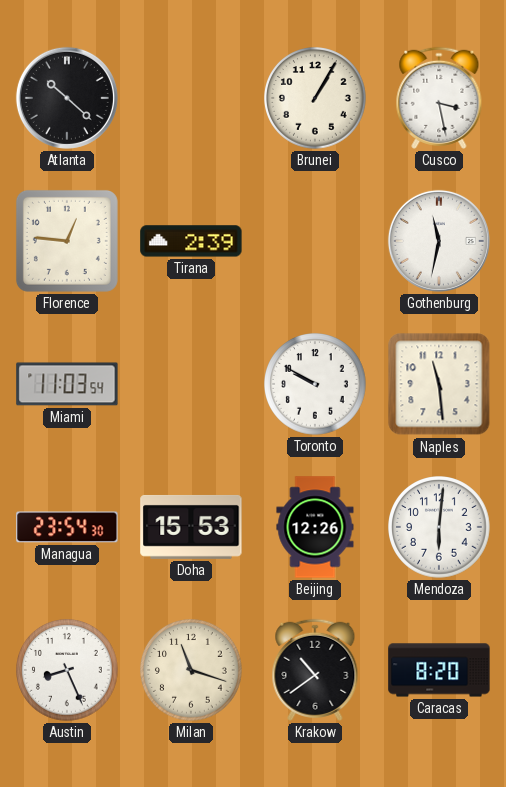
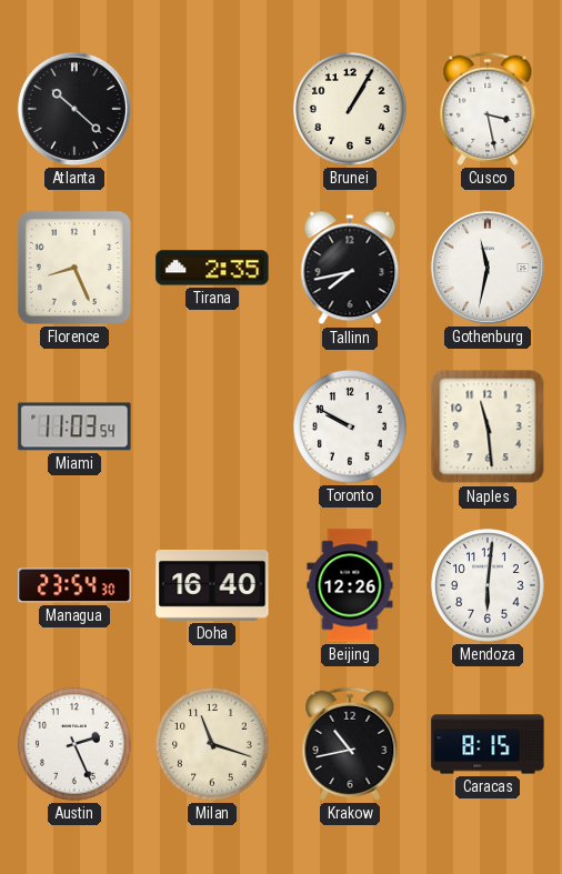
Florence: 12:46 -> 8:26 (74, 268)
Tirana: 2:39 -> 2:35 (212, 268)
Tallinn: none -> 7:43 (350, 268)
Doha: 15:53 -> 16:40 (212, 585)
Austin: 8:26 -> 2:26 (74, 744)
Krakow: 10:39 -> 10:43 (350, 744)
Caracas: 8:20 -> 8:15 (488, 744)
